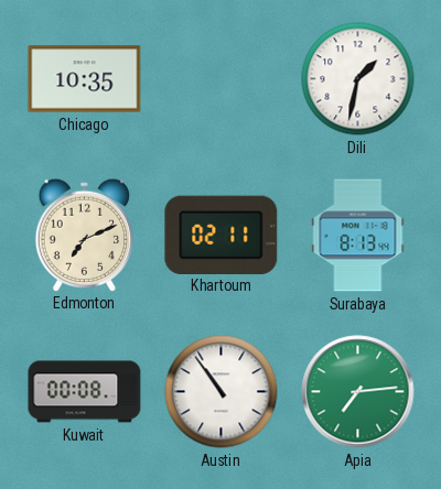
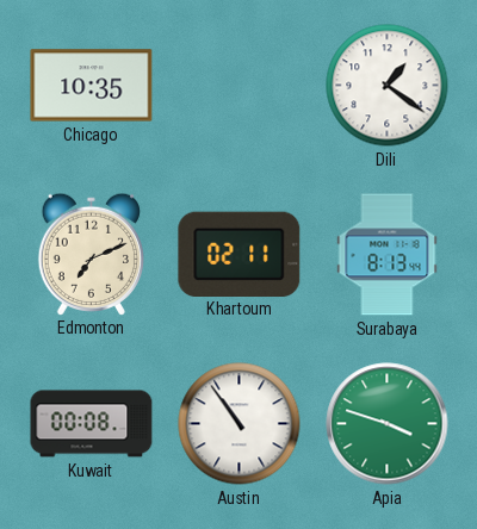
Dili: 1:32 -> 1:21 (388, 86)
Apia: 7:14 -> 3:48 (388, 424)
